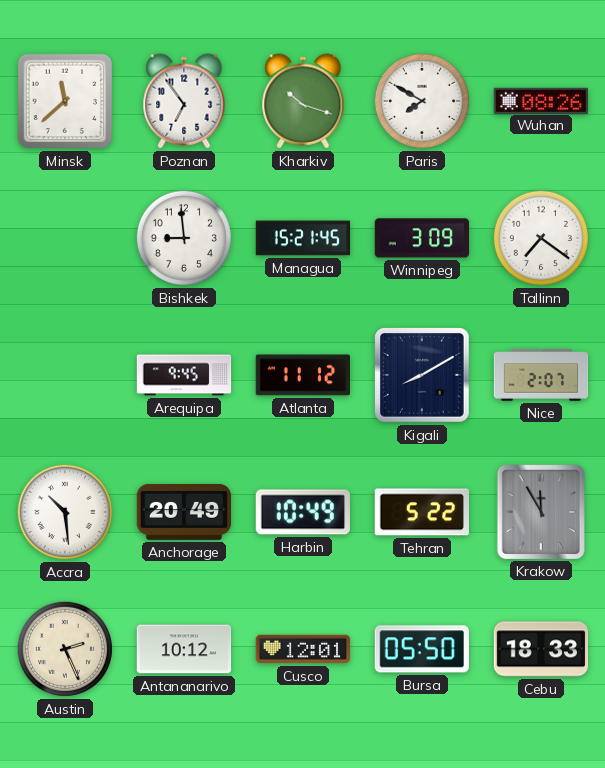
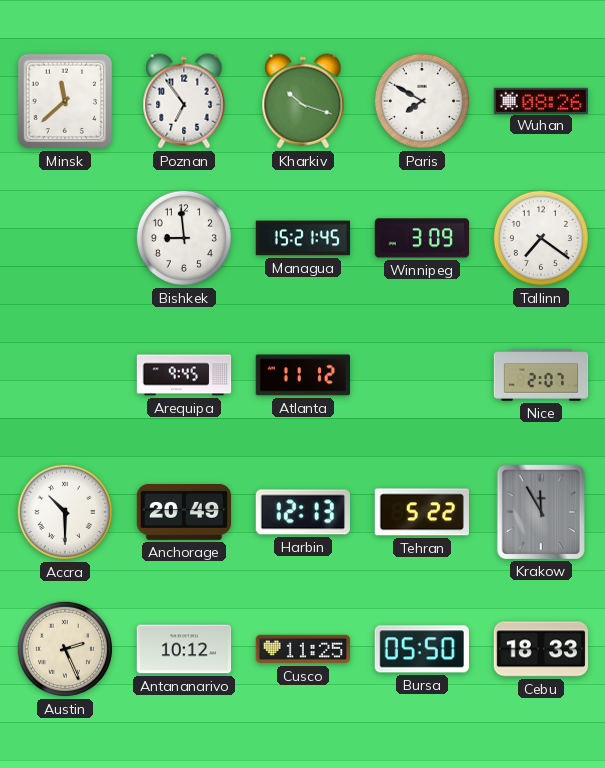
Kigali: 8:10 -> none (423, 376)
Accra: 10:29 -> 10:30 (65, 512)
Harbin: 10:49 -> 12:13 (302, 512)
Cusco: 12:01 -> 11:25 (303, 649)
